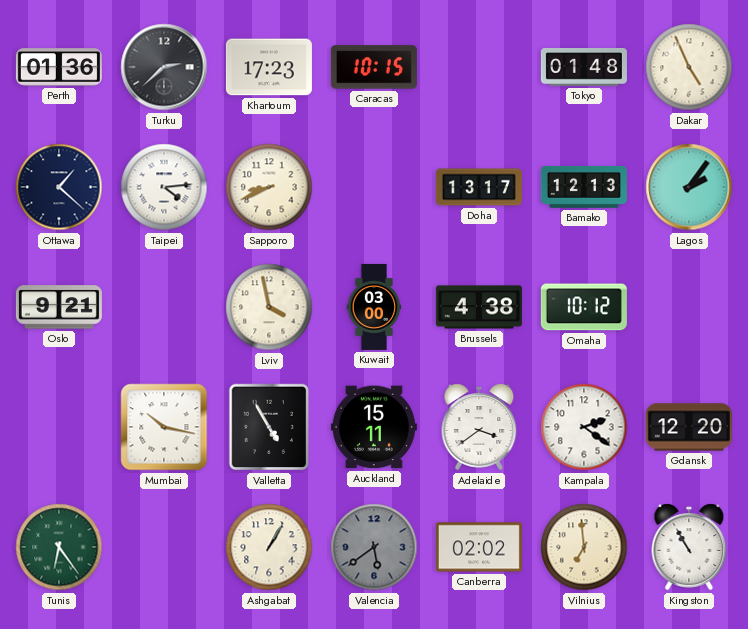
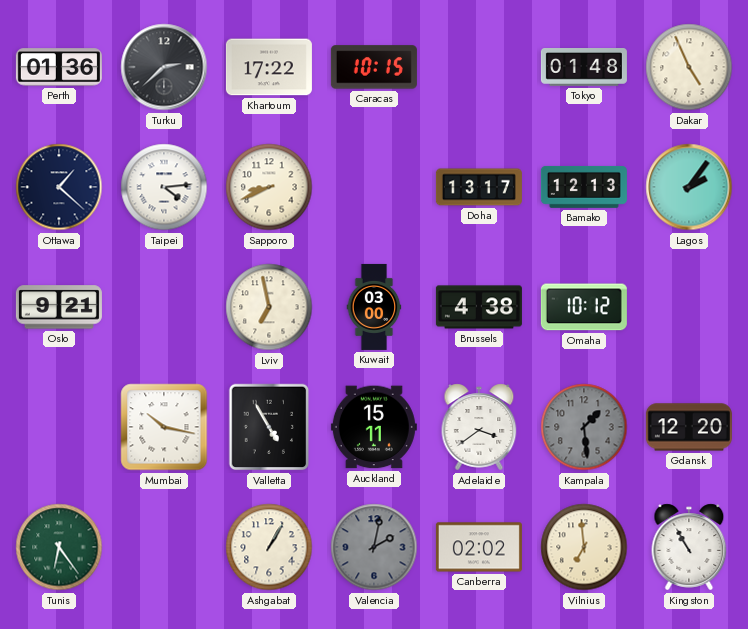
Khartoum: 17:23 -> 17:22 (269, 67)
Lviv: 3:58 -> 6:58 (269, 307)
Kampala: 2:21 -> 1:29 (584, 427)
Kampala dial: white -> grey (584, 427)
Valencia: 5:39 -> 2:02 (374, 547)
